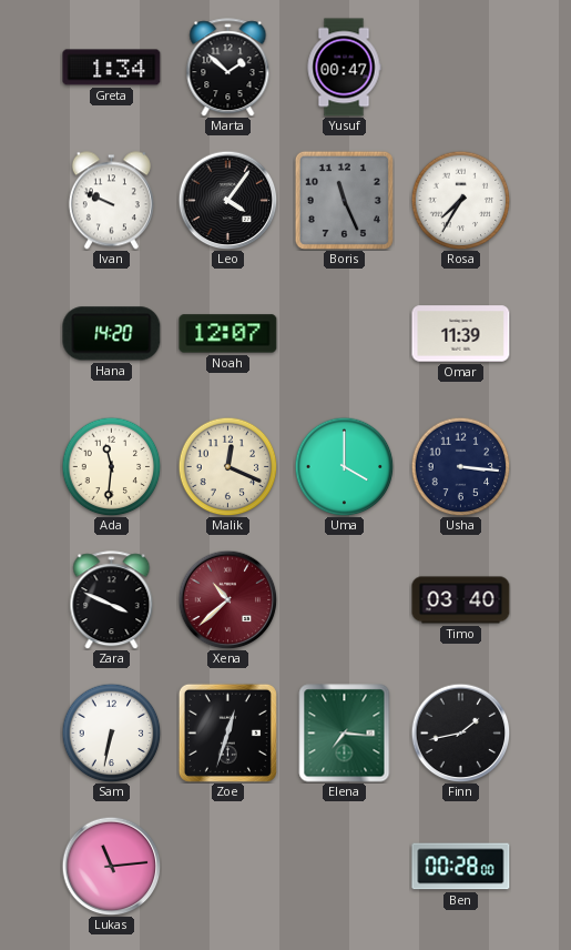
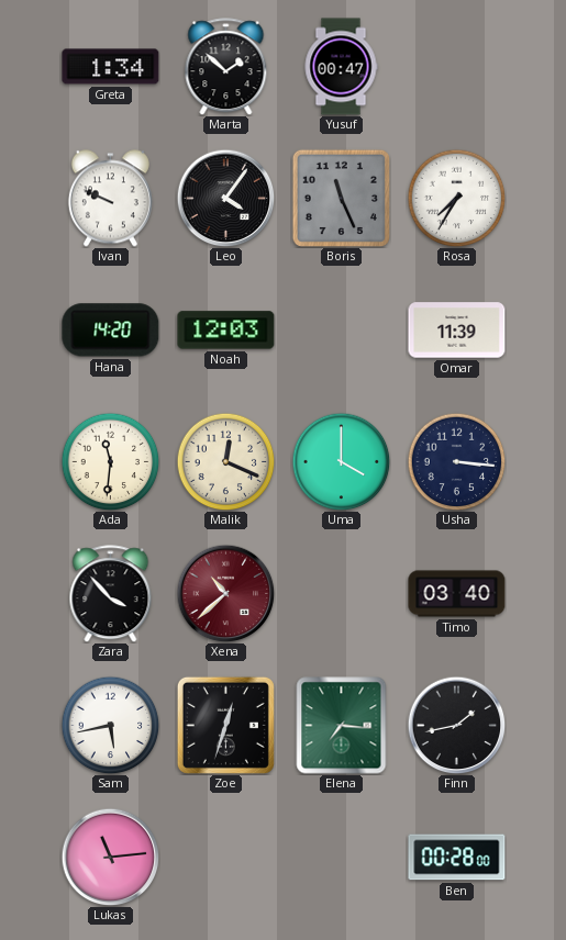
Noah: 12:07 -> 12:03 (226, 331)
Zara: 3:49 -> 3:53 (111, 594)
Sam: 6:32 -> 5:43 (110, 725)
